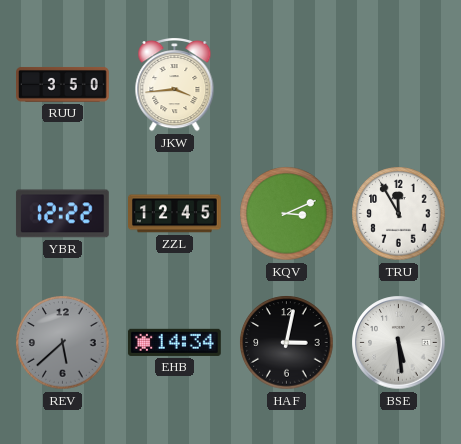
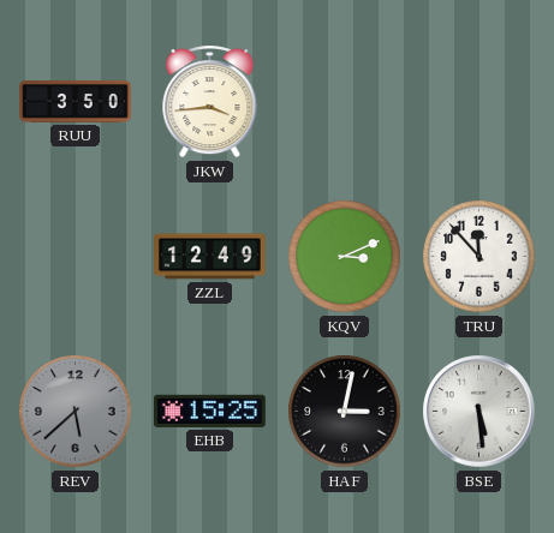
YBR: 12:22 -> none (62, 214)
ZZL: 12:45 -> 12:49 (210, 257)
TRU: 11:55 -> 11:53 (479, 257)
EHB: 14:34 -> 15:25 (209, 411)
